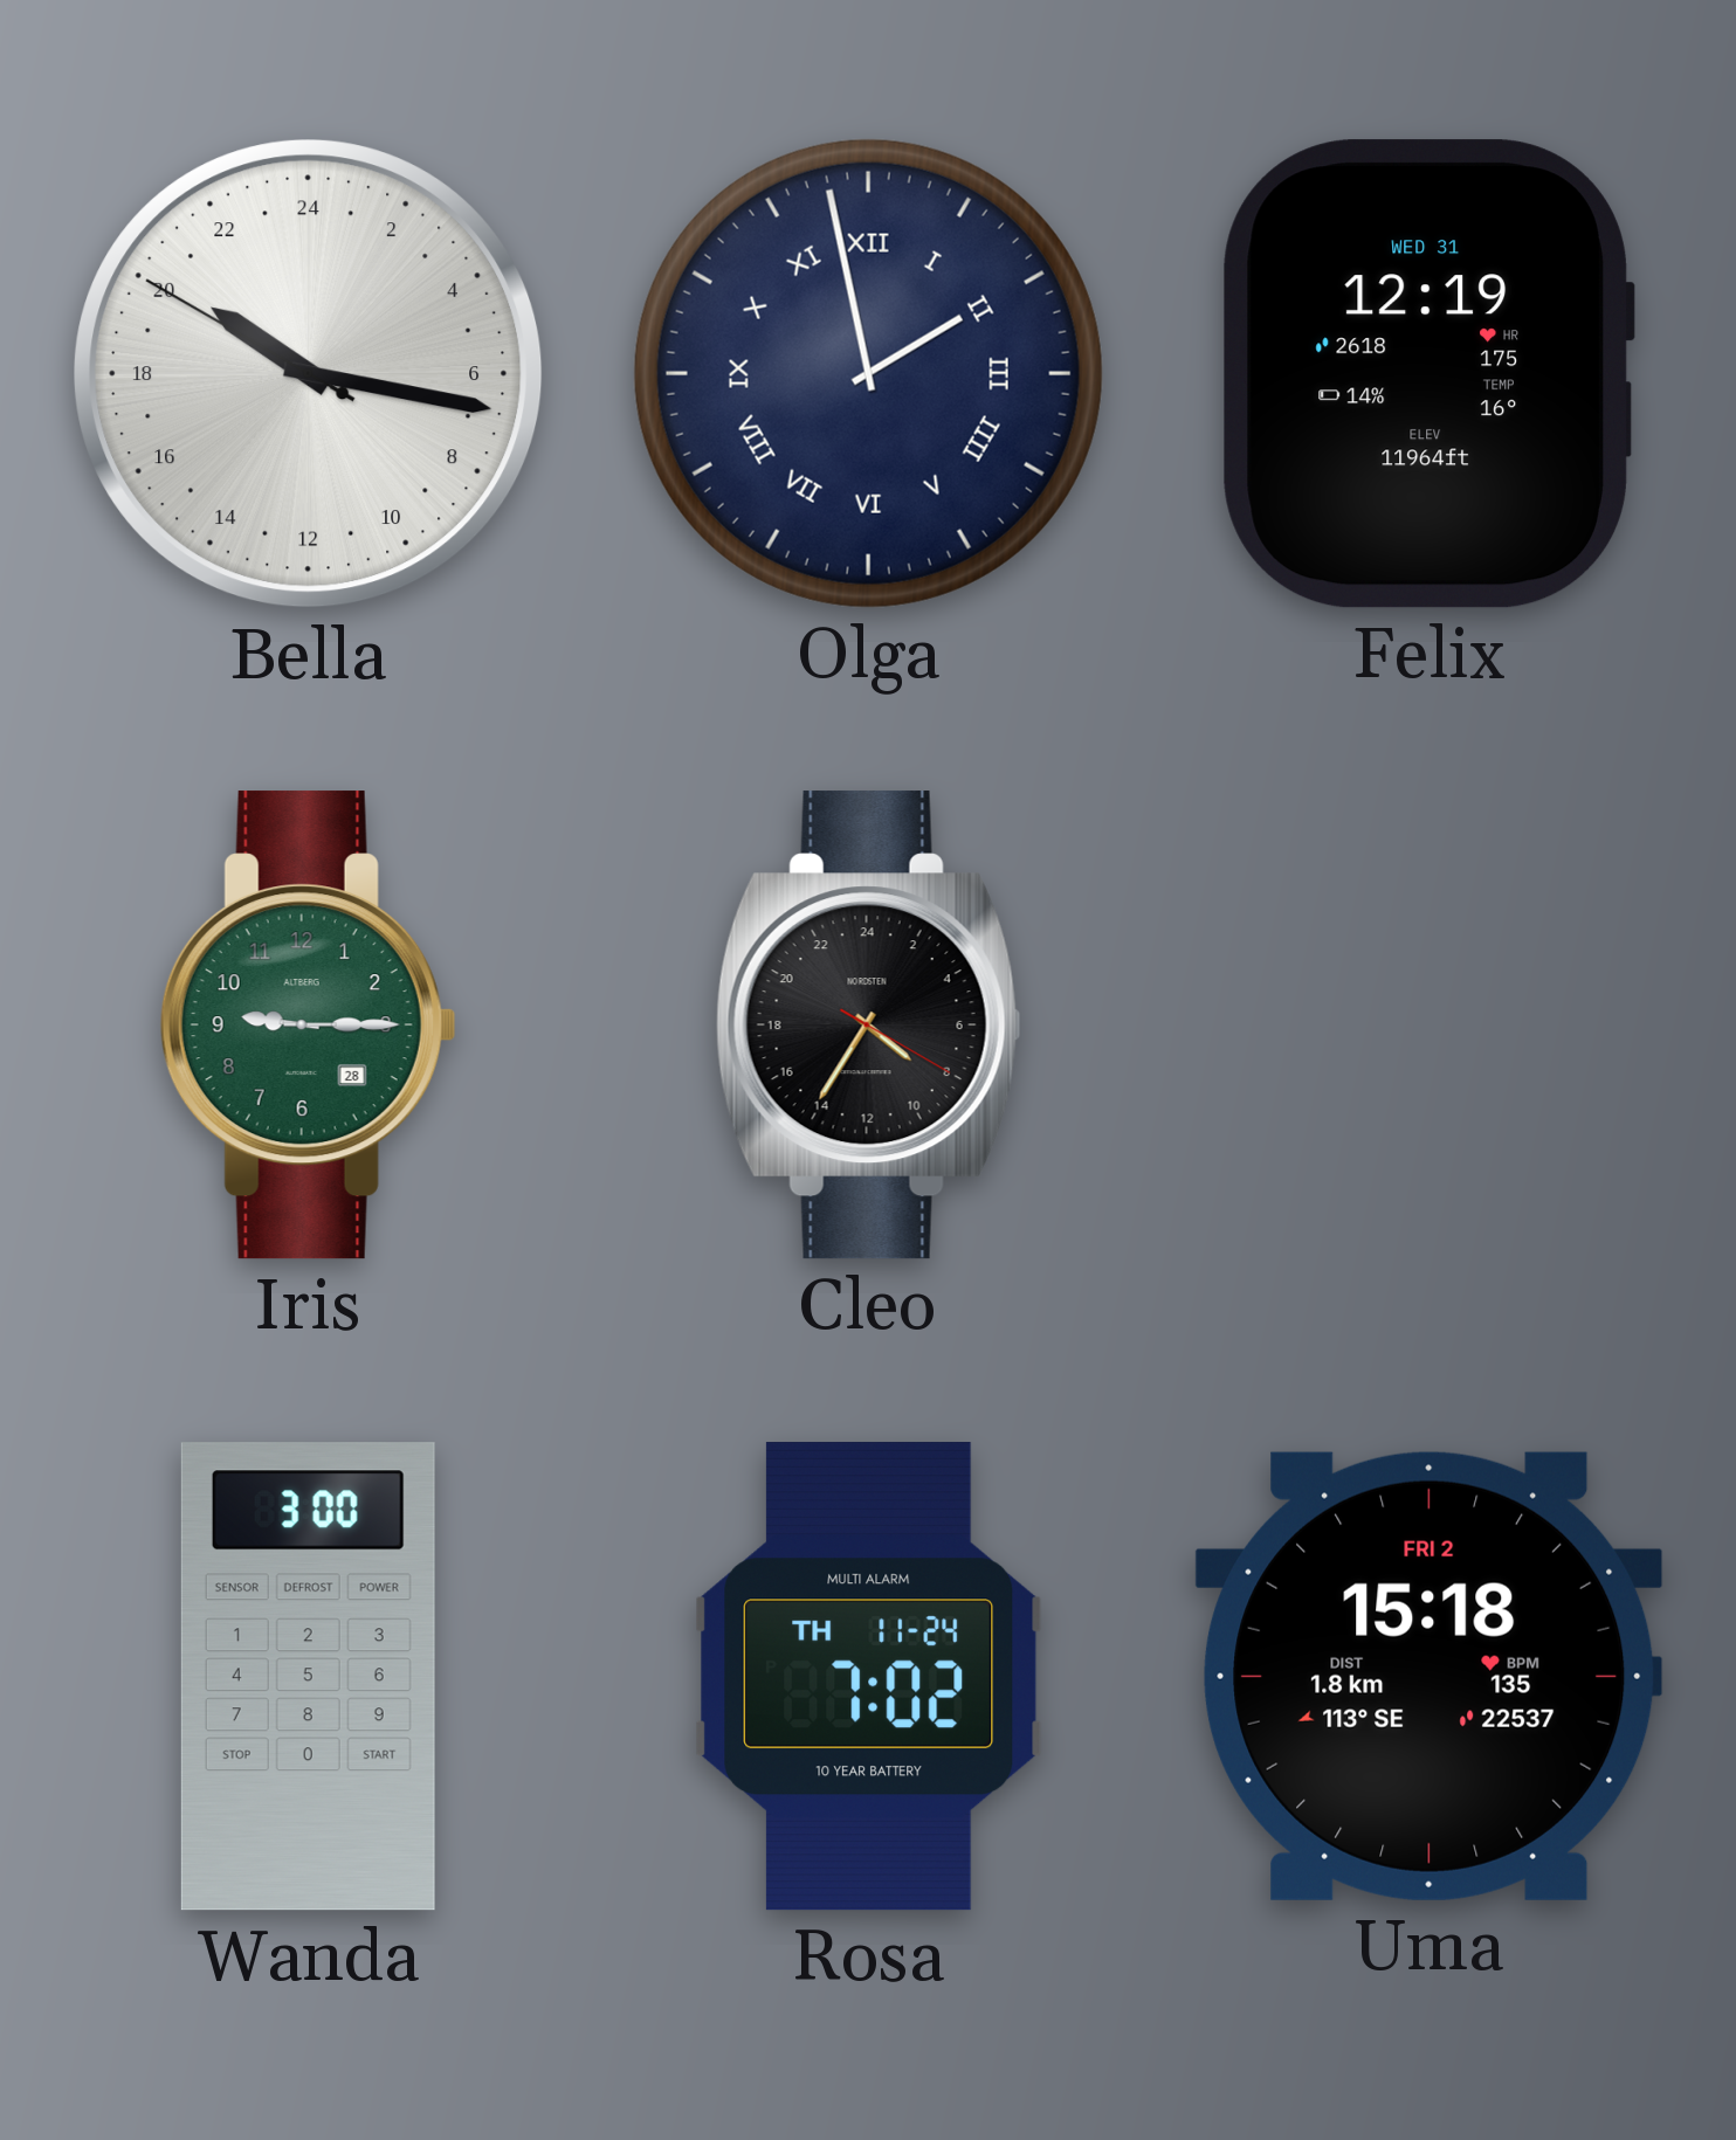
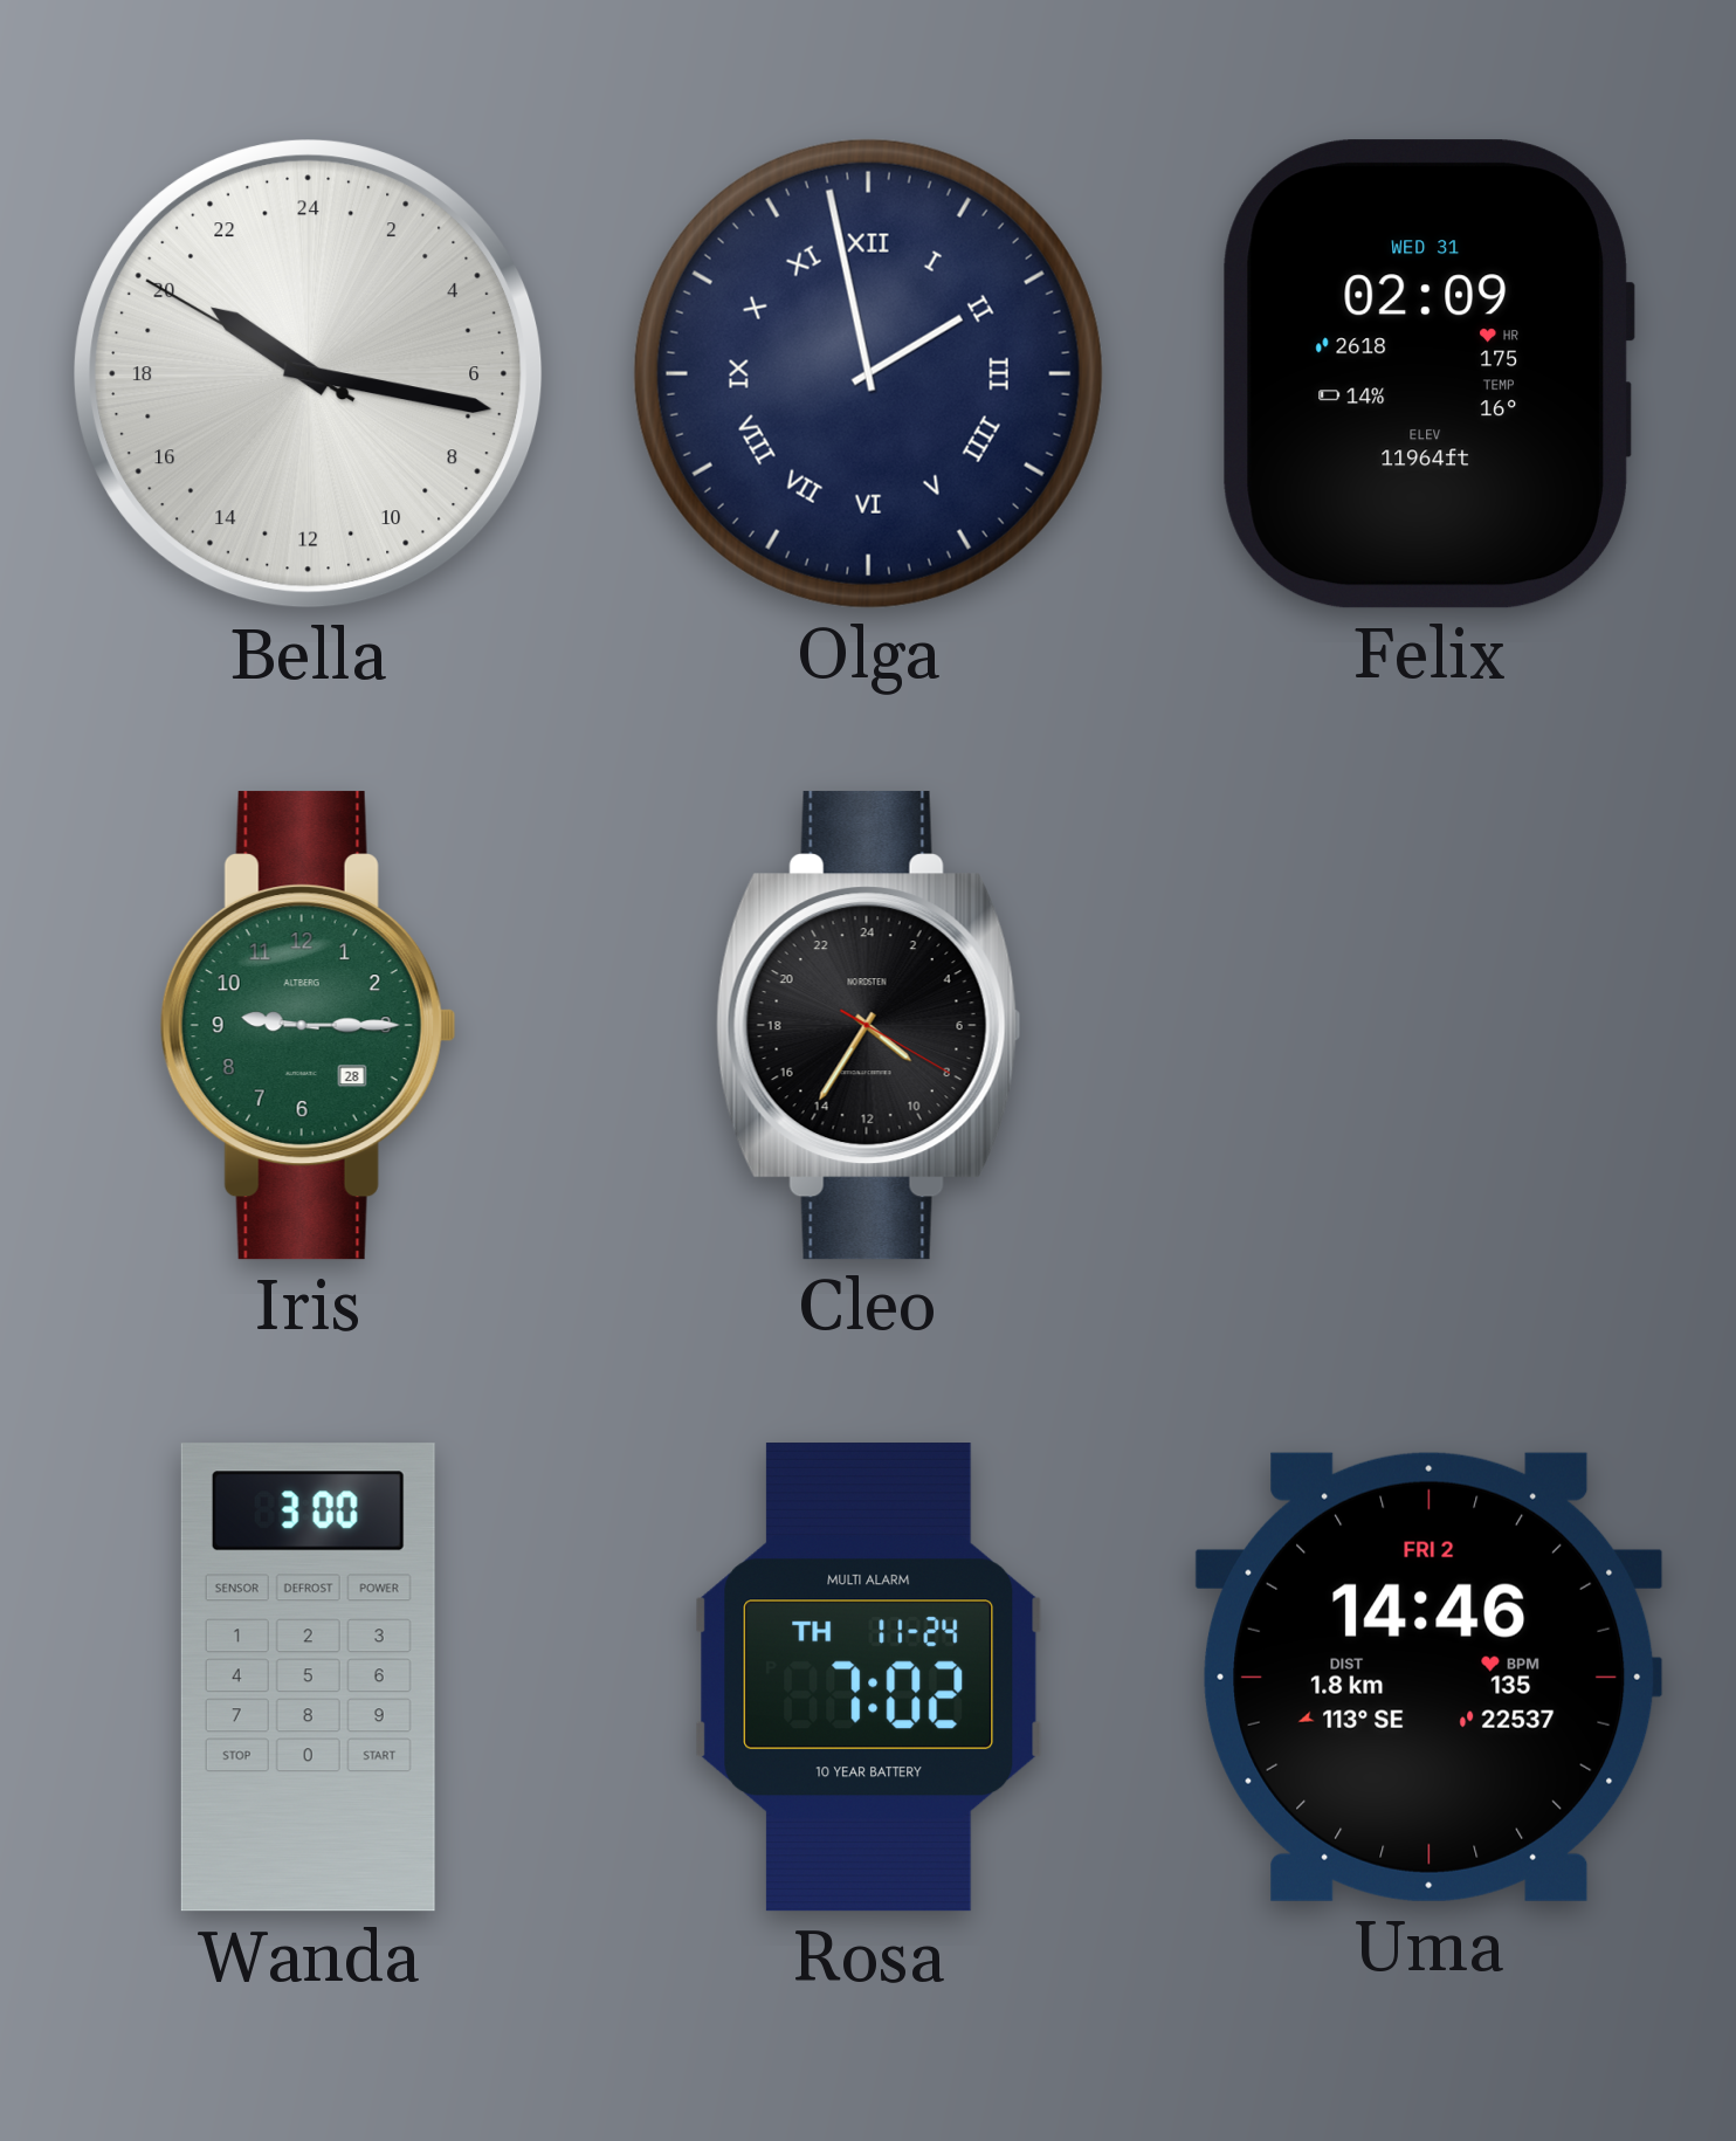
Felix: 12:19 -> 02:09 (1428, 374)
Uma: 15:18 -> 14:46 (1430, 1677)
